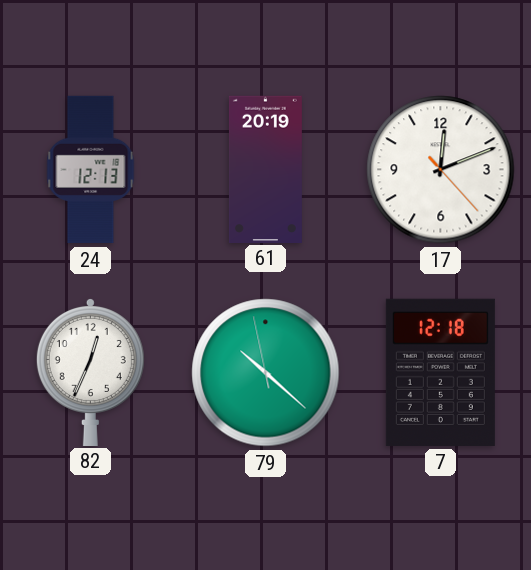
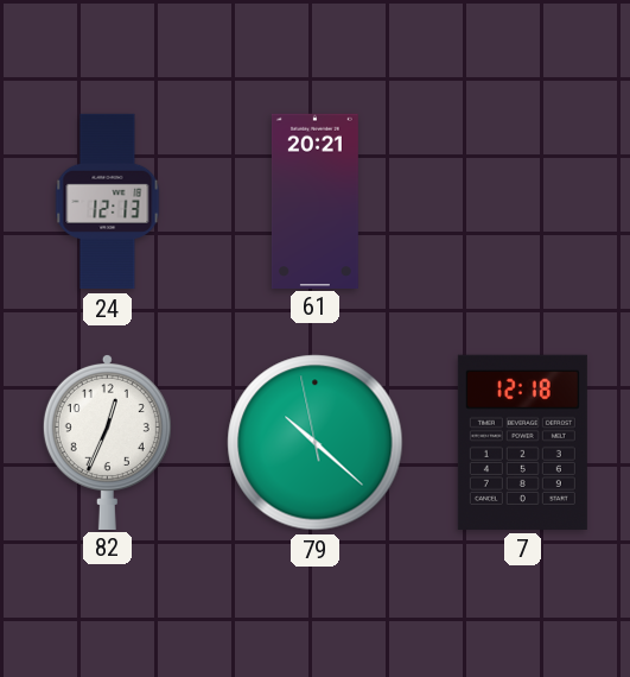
61: 20:19 -> 20:21 (314, 201)
17: 12:11 -> none (441, 170)
